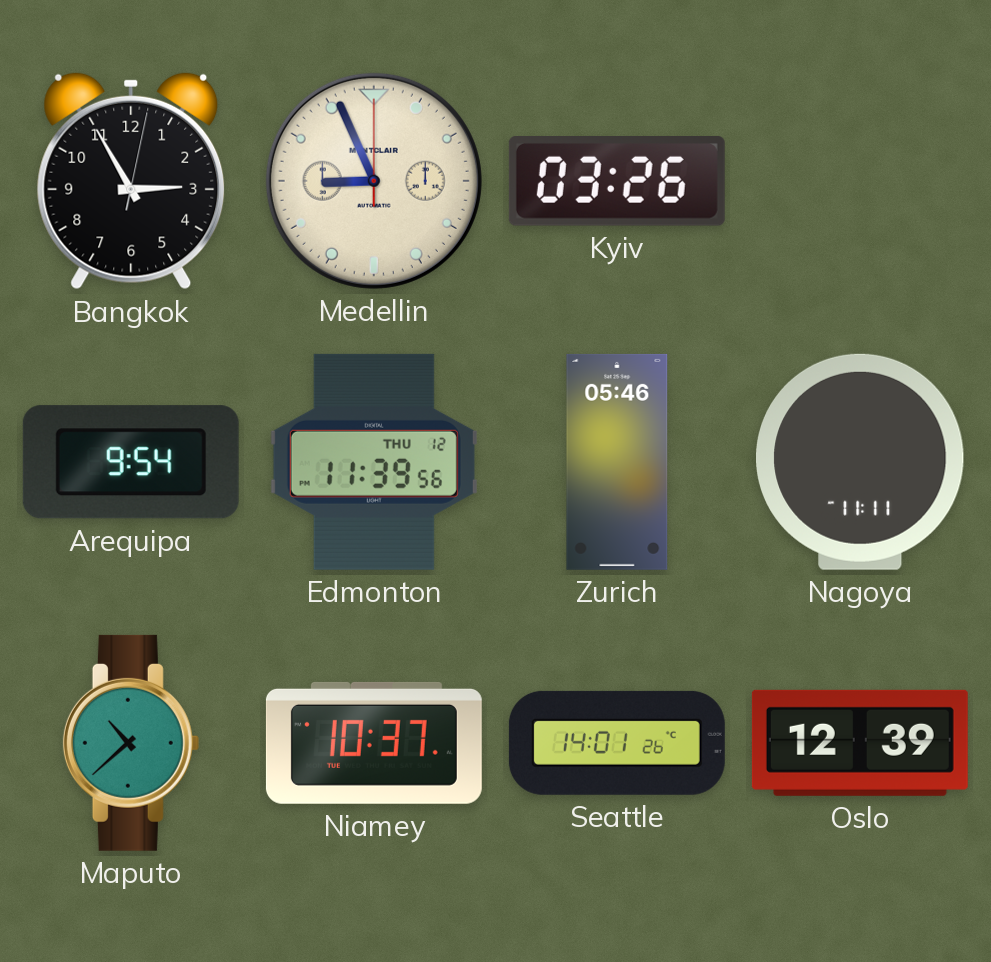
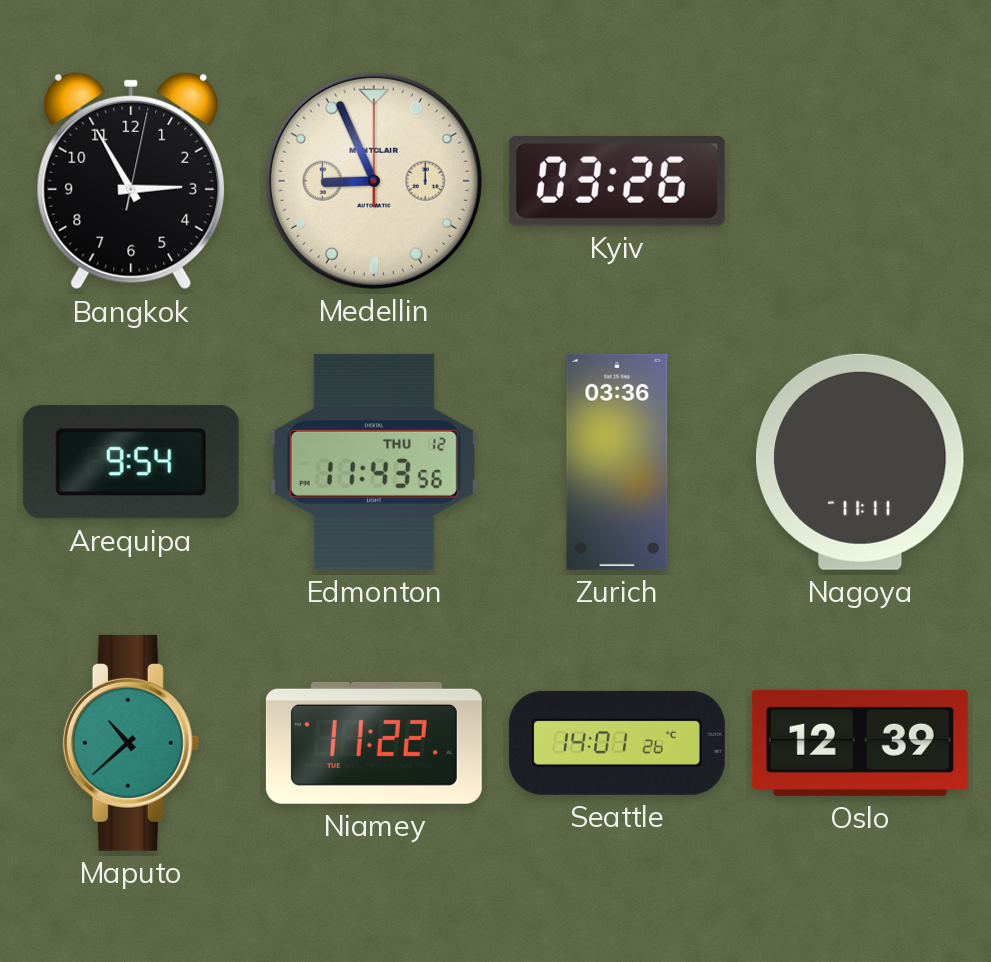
Edmonton: 11:39 -> 11:43 (374, 462)
Zurich: 05:46 -> 03:36 (617, 462)
Niamey: 10:37 -> 11:22 (374, 743)
